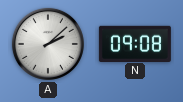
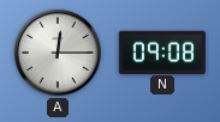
A: 2:08 -> 12:15 (58, 53)
